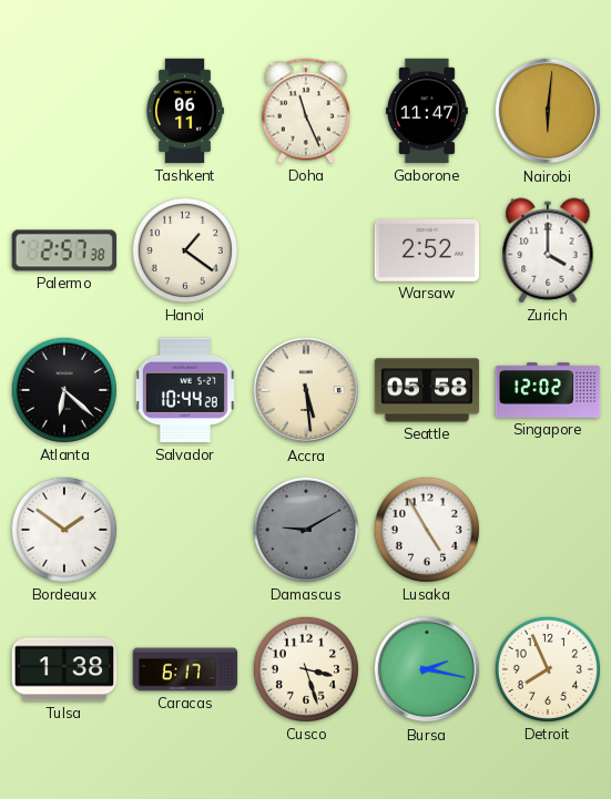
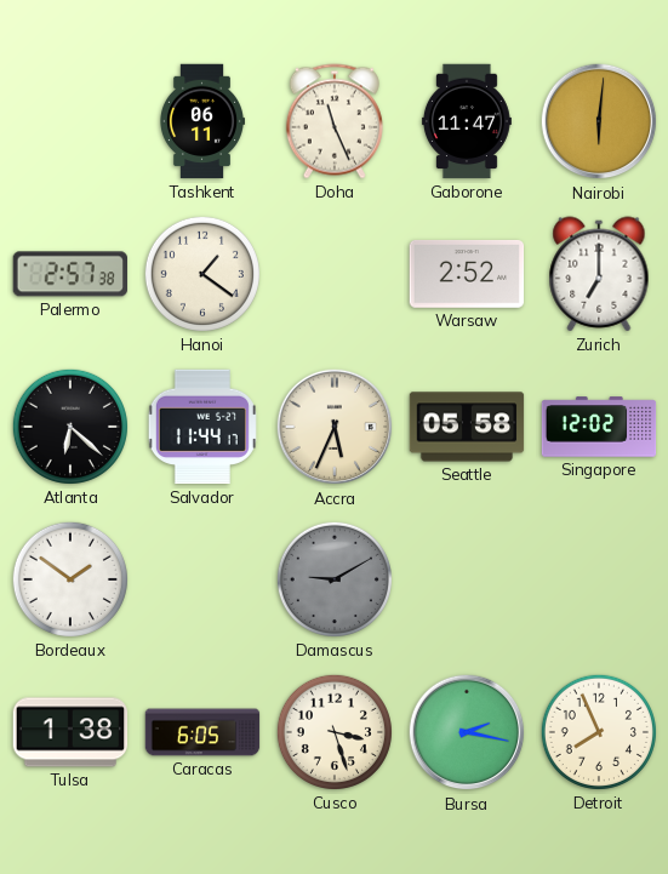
Zurich: 4:00 -> 7:00 (599, 274)
Salvador: 10:44 -> 11:44 (202, 427)
Accra: 5:29 -> 5:34 (335, 427)
Lusaka: 4:55 -> none (427, 530)
Caracas: 6:17 -> 6:05 (202, 732)
